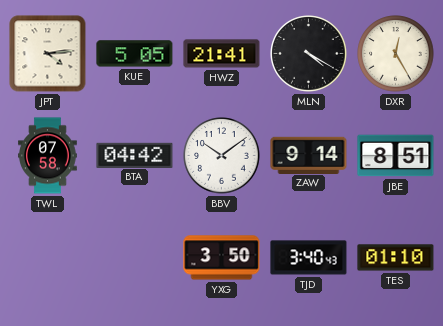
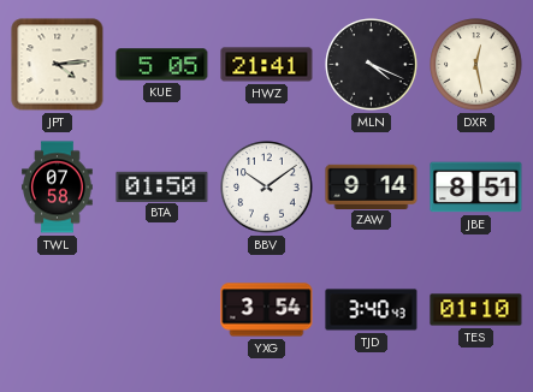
MLN: 4:20 -> 4:19 (372, 65)
DXR: 12:25 -> 12:28 (476, 65)
BTA: 04:42 -> 01:50 (162, 186)
YXG: 3:50 -> 3:54 (267, 310)
